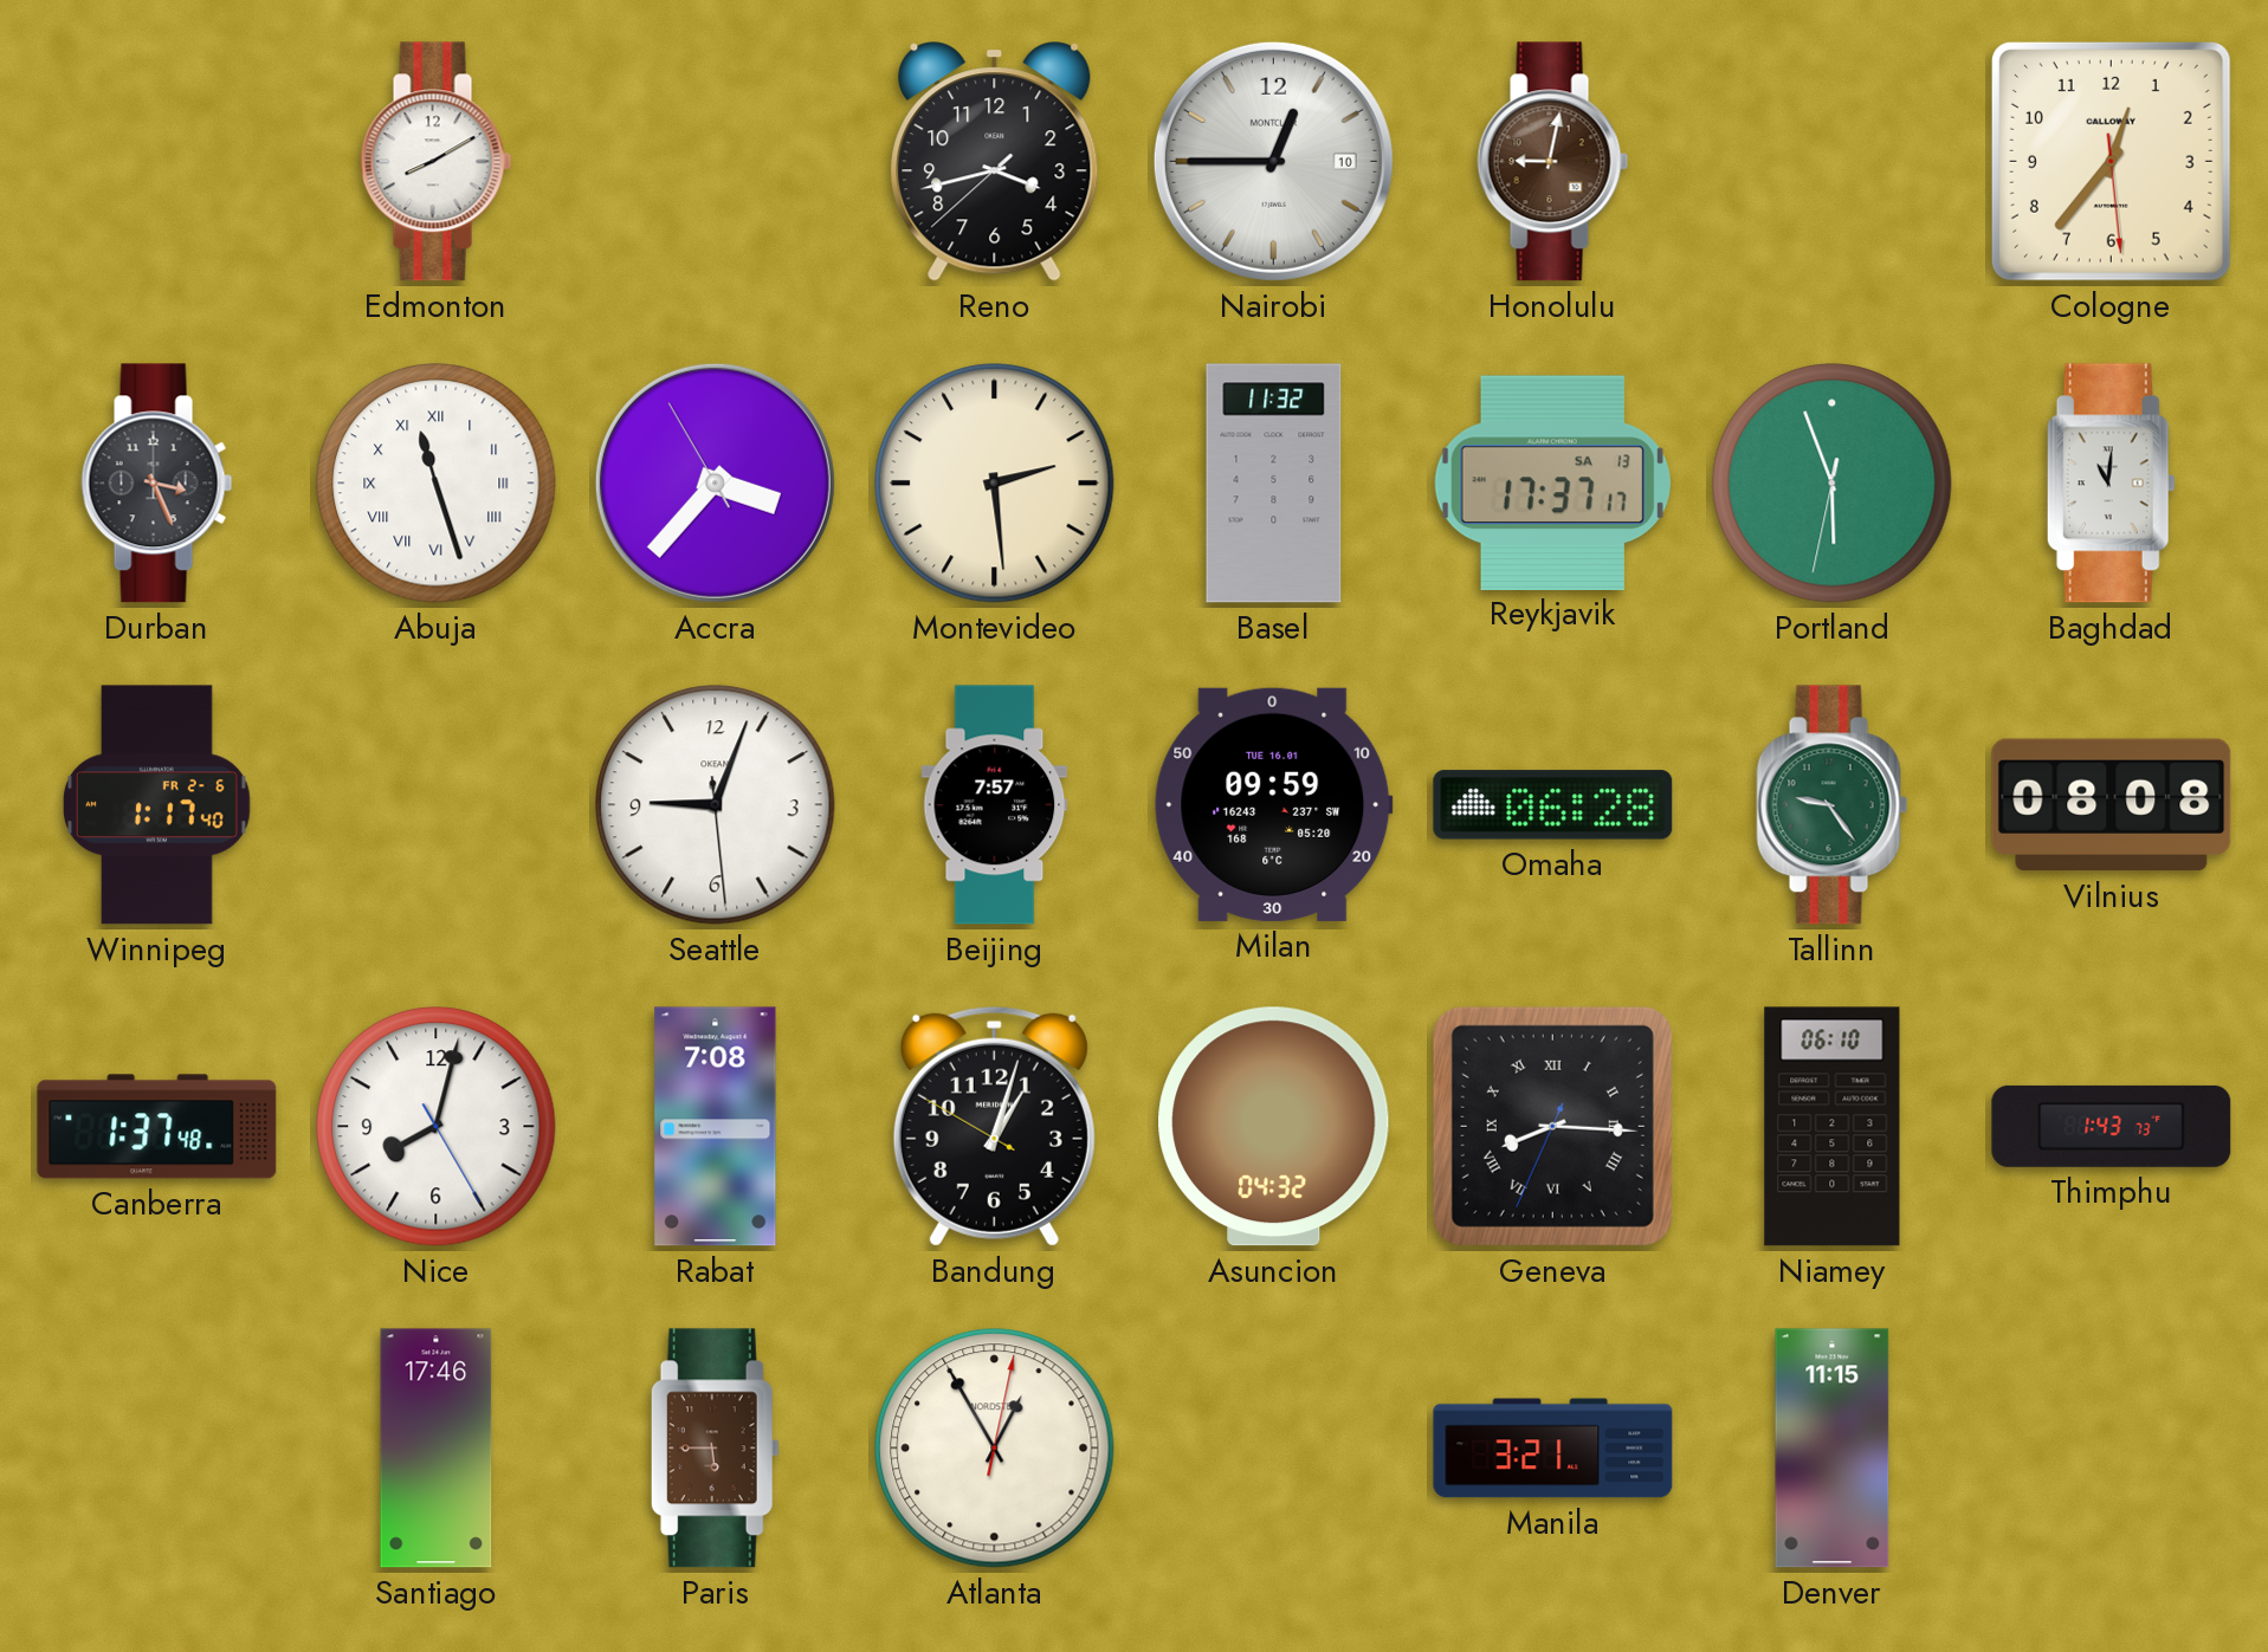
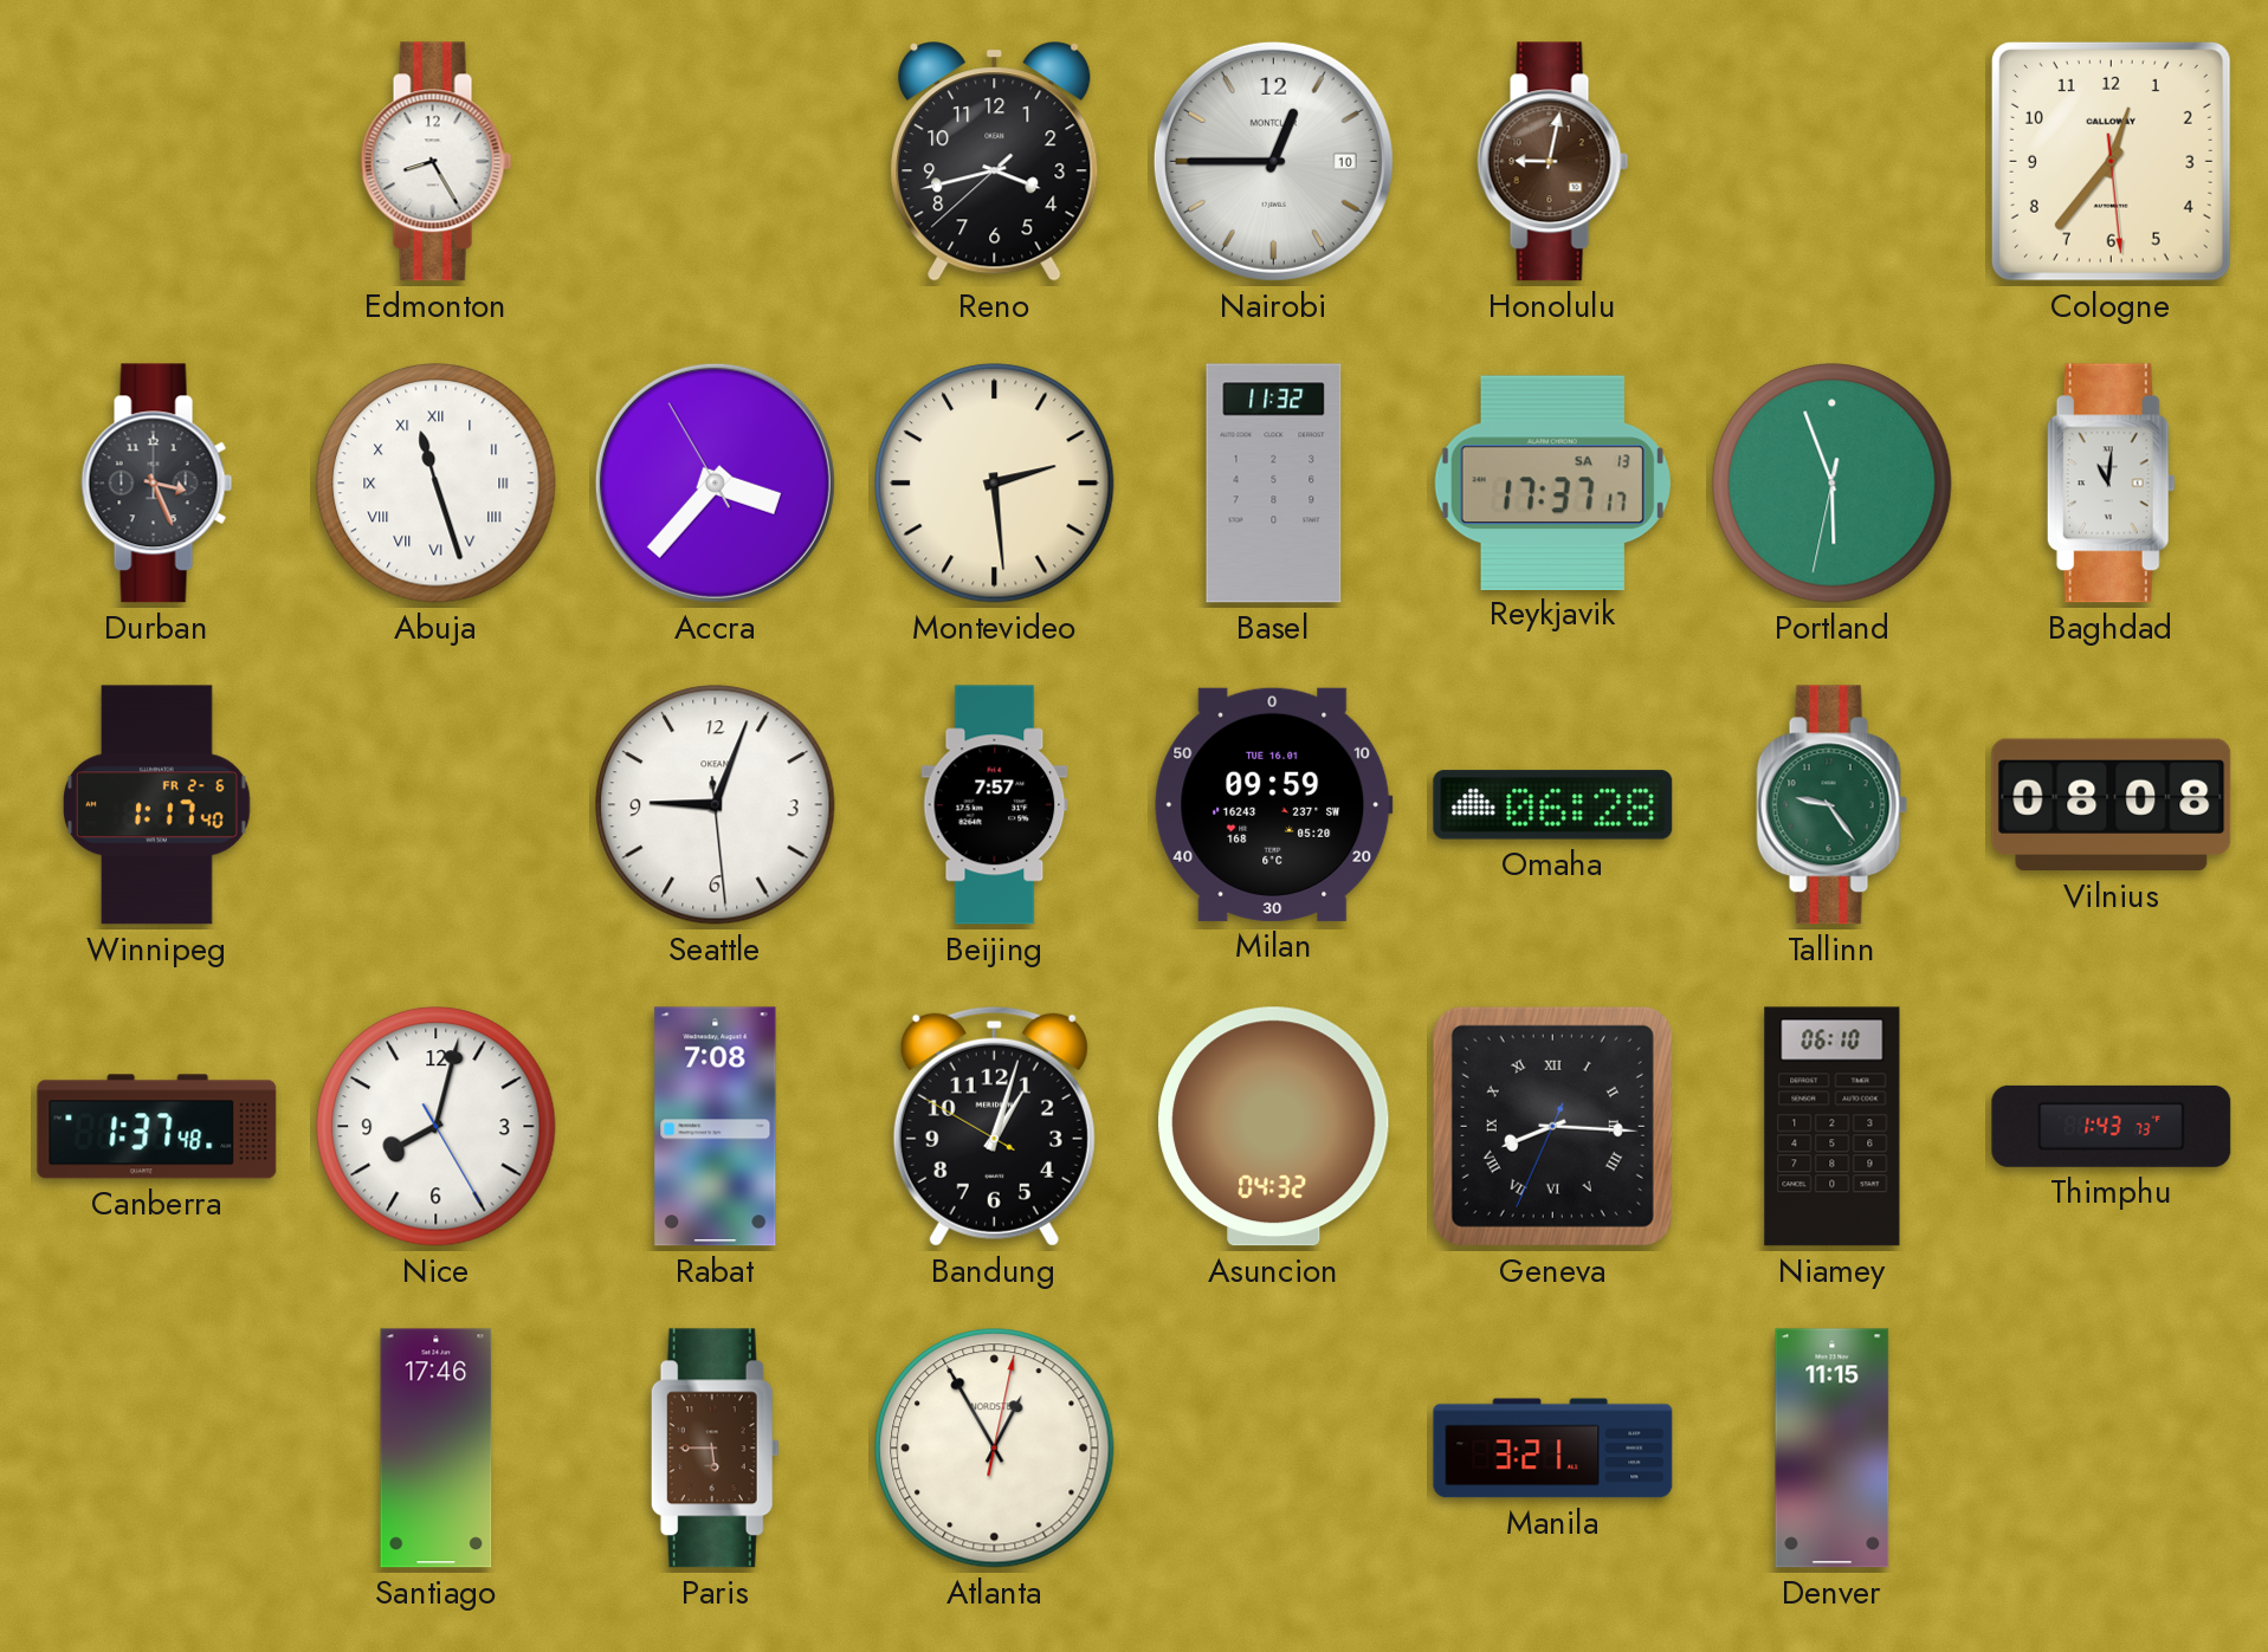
Edmonton: 8:10 -> 8:25 (437, 162)
